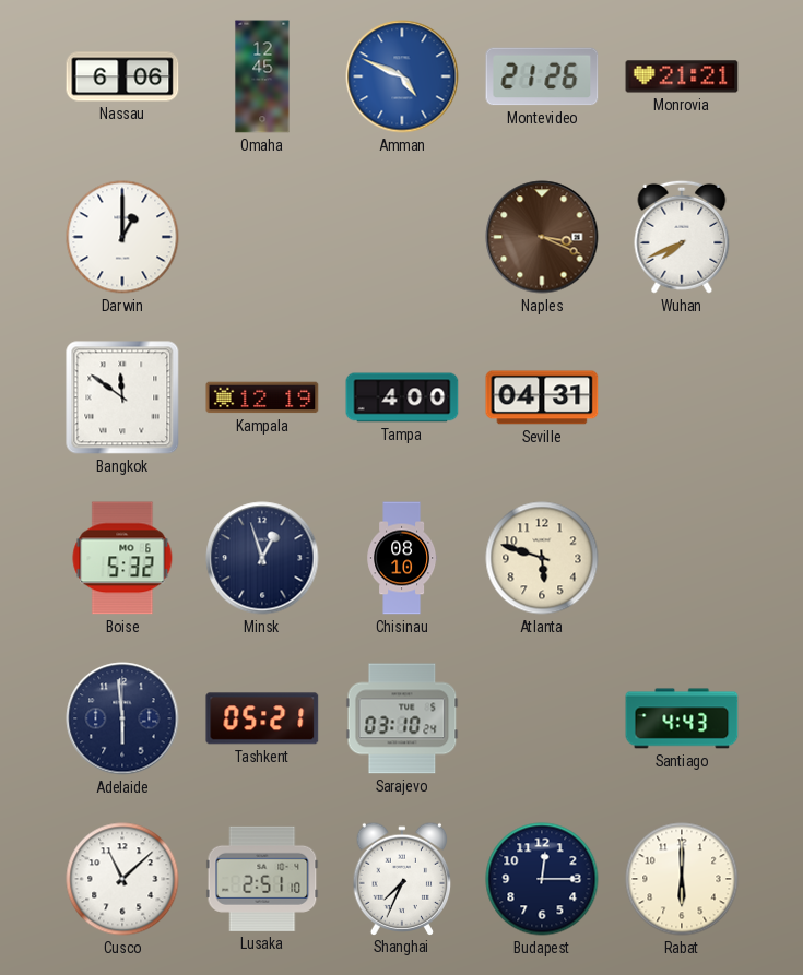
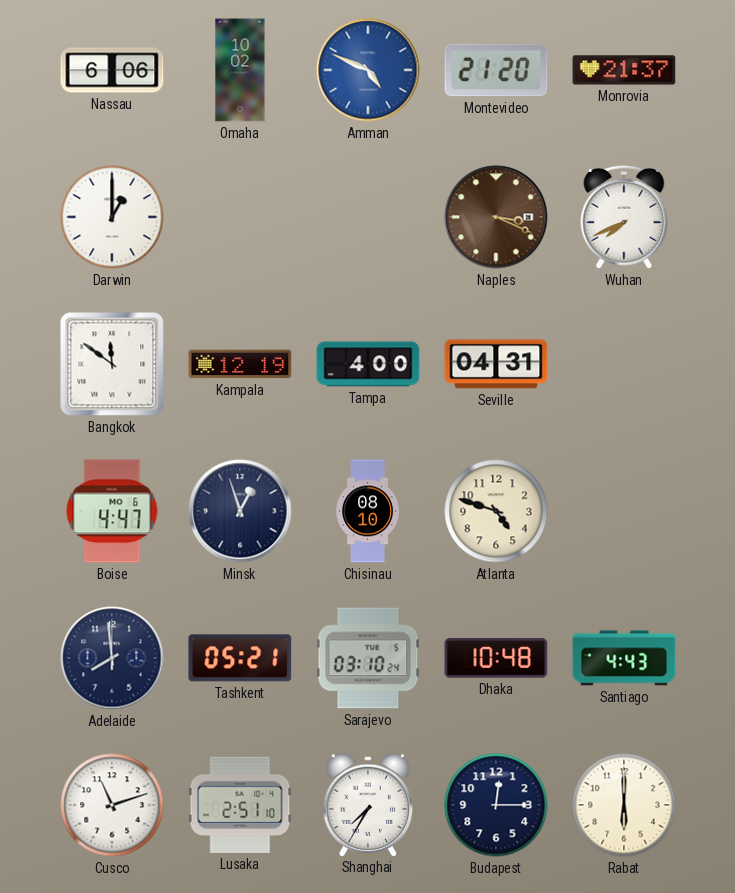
Omaha: 12:45 -> 10:02 (240, 70)
Montevideo: 21:26 -> 21:20 (496, 70)
Monrovia: 21:21 -> 21:37 (624, 70)
Boise: 5:32 -> 4:47 (112, 511)
Atlanta: 5:48 -> 4:48 (496, 511)
Adelaide: 5:59 -> 7:59 (112, 658)
Dhaka: none -> 10:48 (496, 658)
Cusco: 11:08 -> 11:12 (112, 805)
Shanghai: 7:34 -> 7:35 (368, 804)
